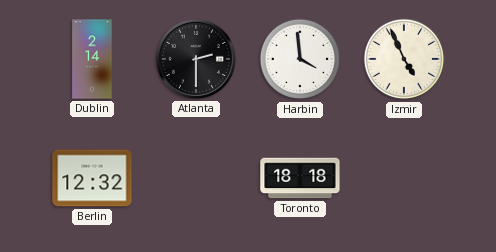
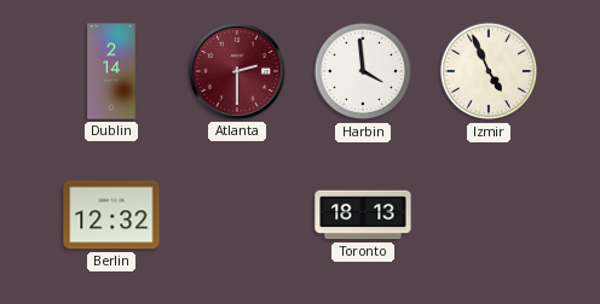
Atlanta dial: black -> burgundy (237, 71)
Toronto: 18:18 -> 18:13 (363, 215)
